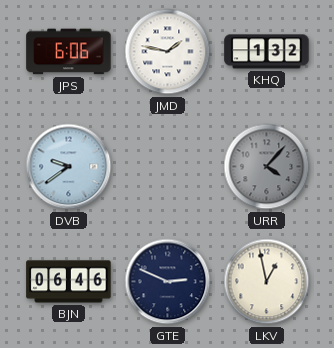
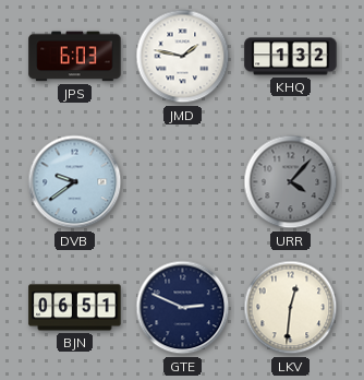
JPS: 6:06 -> 6:03 (75, 57)
BJN: 06:46 -> 06:51 (75, 308)
LKV: 12:58 -> 12:31 (291, 308)
